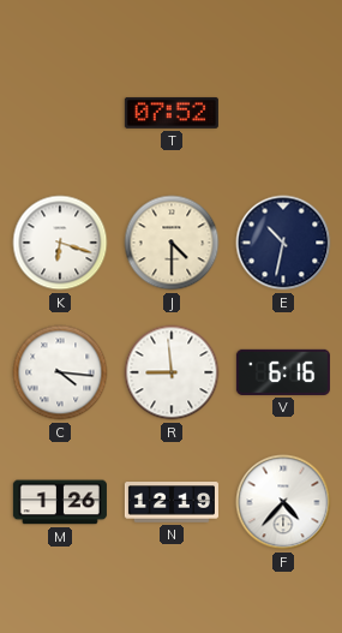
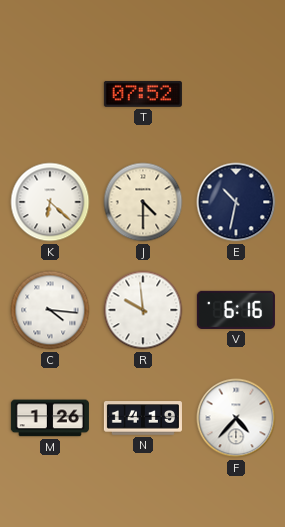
K: 6:18 -> 6:22 (50, 202)
R: 8:59 -> 9:59 (143, 310)
N: 12:19 -> 14:19 (143, 418)
